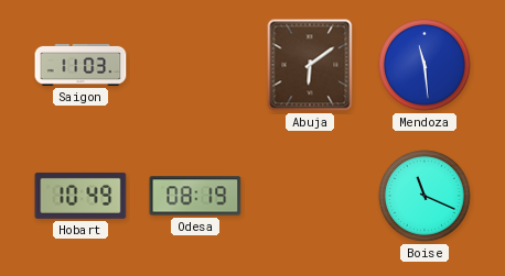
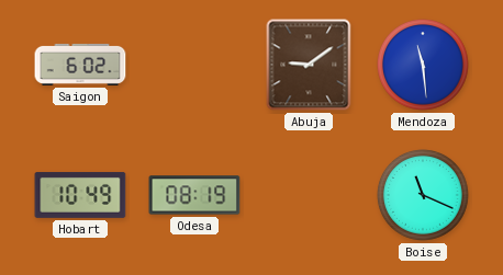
Saigon: 11:03 -> 6:02 (80, 65)
Abuja: 6:09 -> 9:09 (309, 65)
